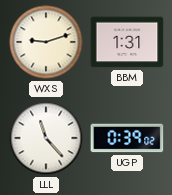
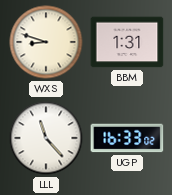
WXS: 9:12 -> 8:48 (46, 42)
UGP: 0:39 -> 16:33 (127, 138)
